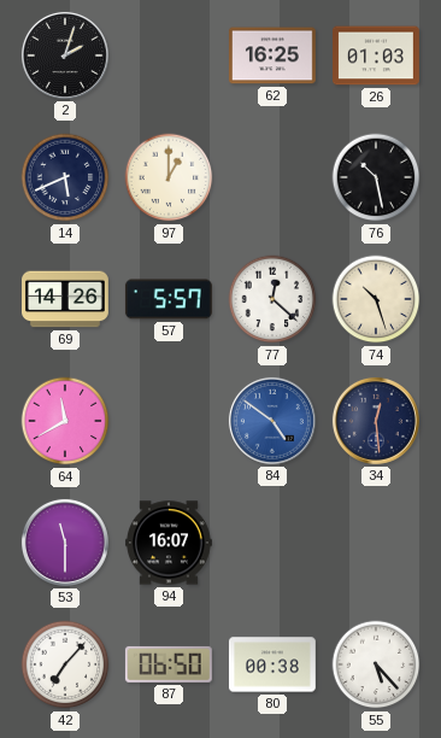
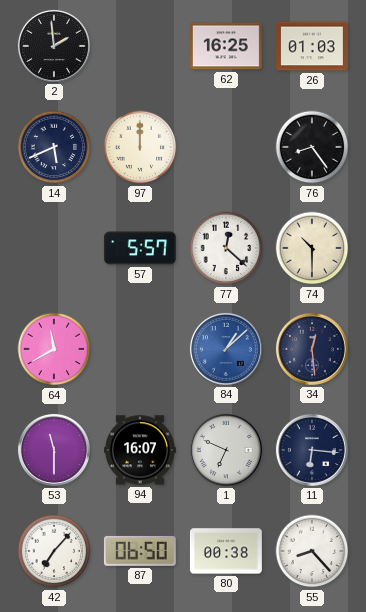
2: 2:03 -> 1:59 (54, 46)
97: 1:00 -> 12:00 (140, 147)
76: 10:28 -> 8:24 (312, 147)
69: 14:26 -> none (66, 299)
74: 10:27 -> 10:30 (312, 248)
84: 4:51 -> 1:08 (226, 349)
1: none -> 6:49 (226, 450)
11: none -> 6:16 (312, 450)
55: 5:23 -> 8:23 (312, 551)
